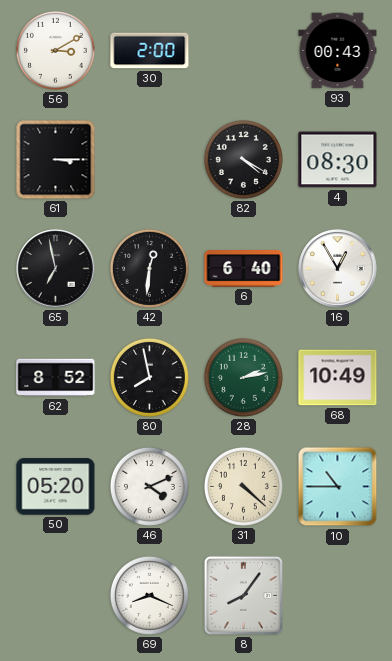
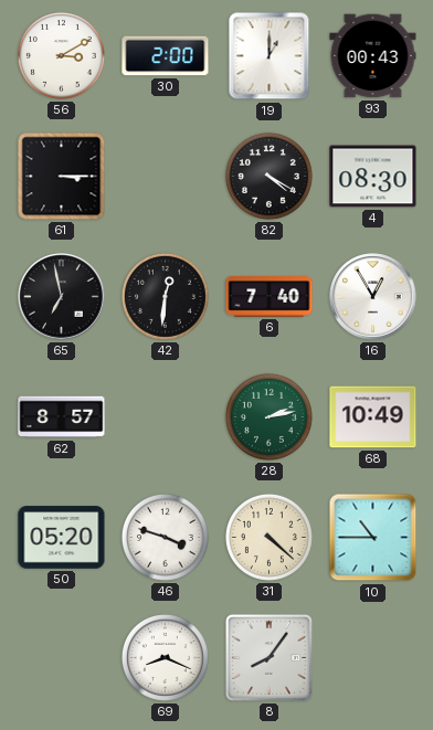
19: none -> 1:00 (270, 56)
6: 6:40 -> 7:40 (270, 297)
62: 8:52 -> 8:57 (62, 417)
80: 7:58 -> none (149, 377)
46: 4:11 -> 3:48 (165, 537)
